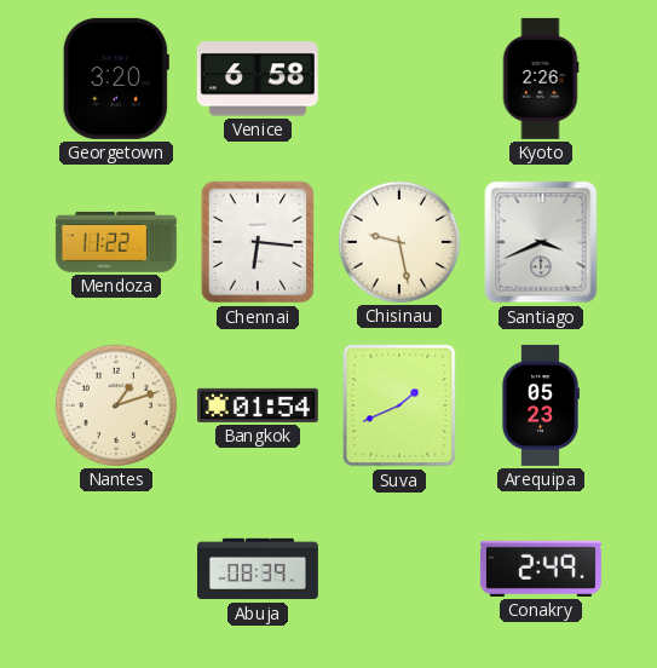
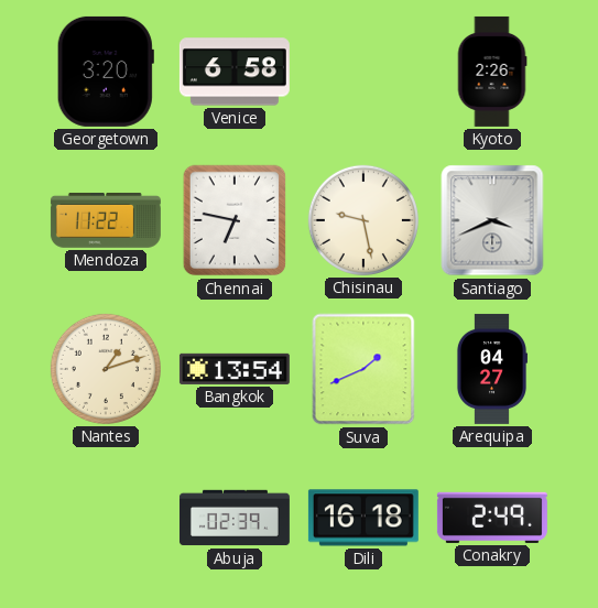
Chennai: 6:16 -> 6:47 (235, 220)
Bangkok: 01:54 -> 13:54 (235, 369)
Arequipa: 05:23 -> 04:27 (491, 369)
Abuja: 08:39 -> 02:39 (235, 518)
Dili: none -> 16:18 (363, 518)
